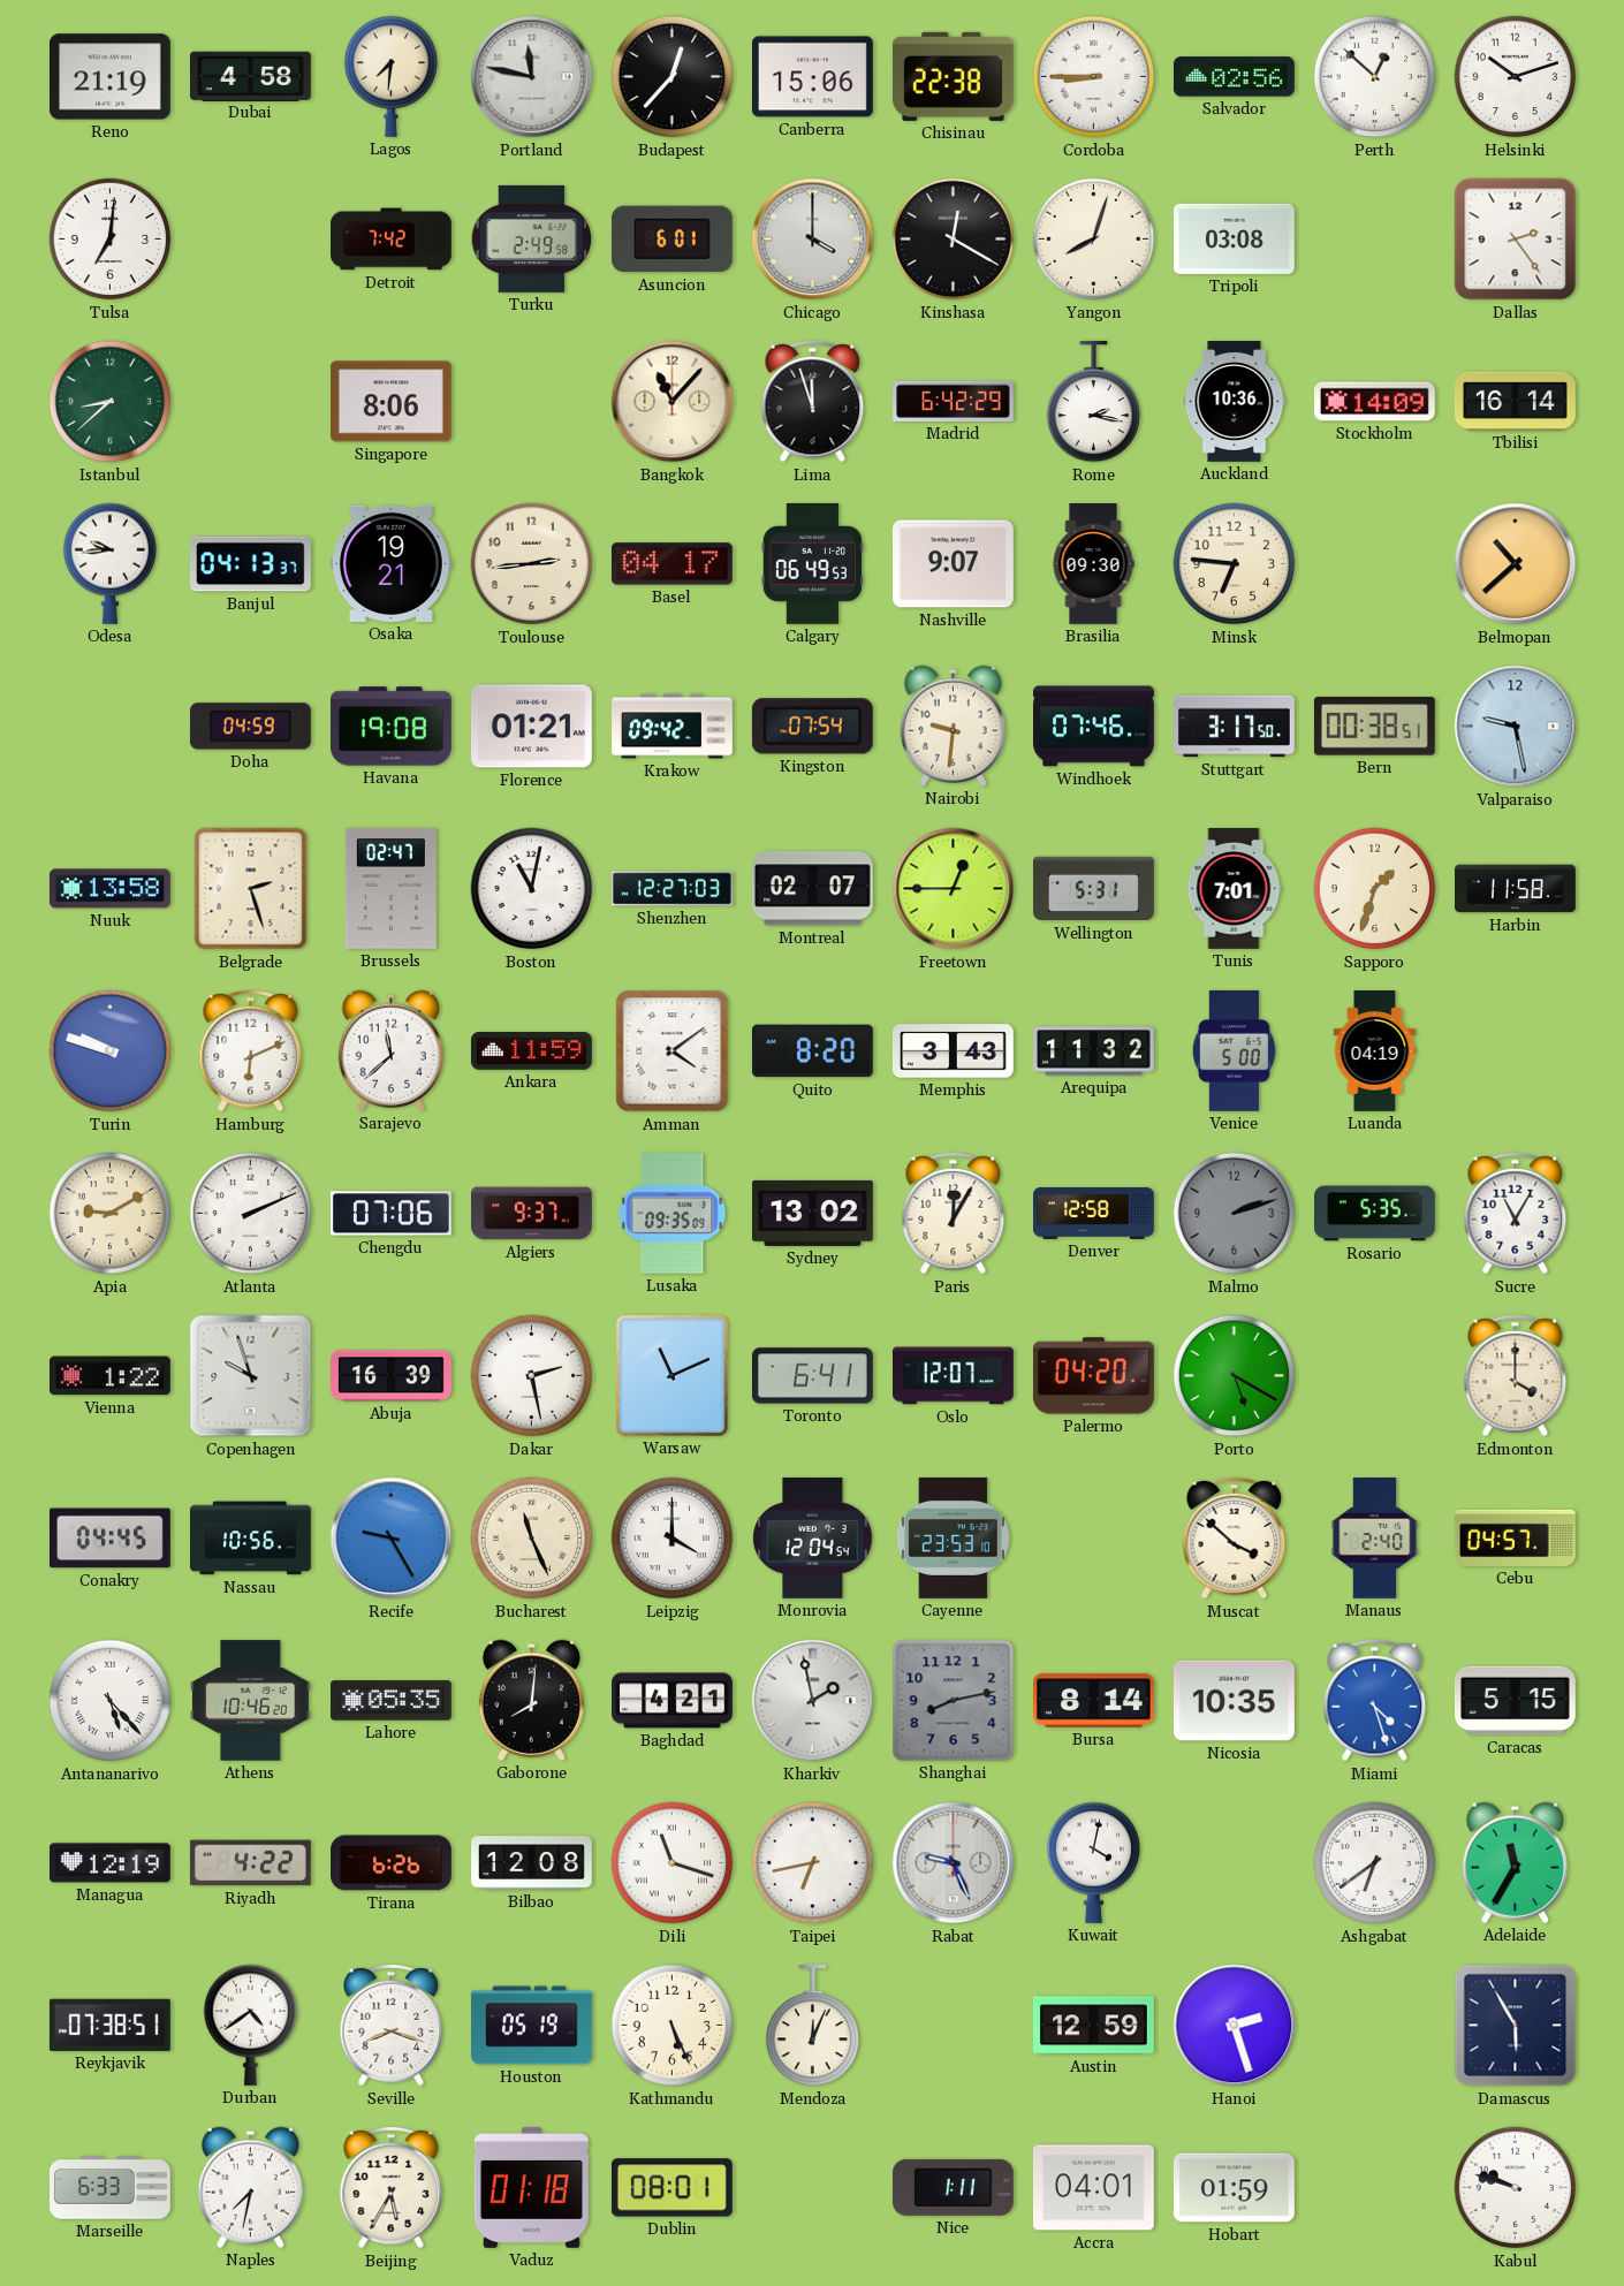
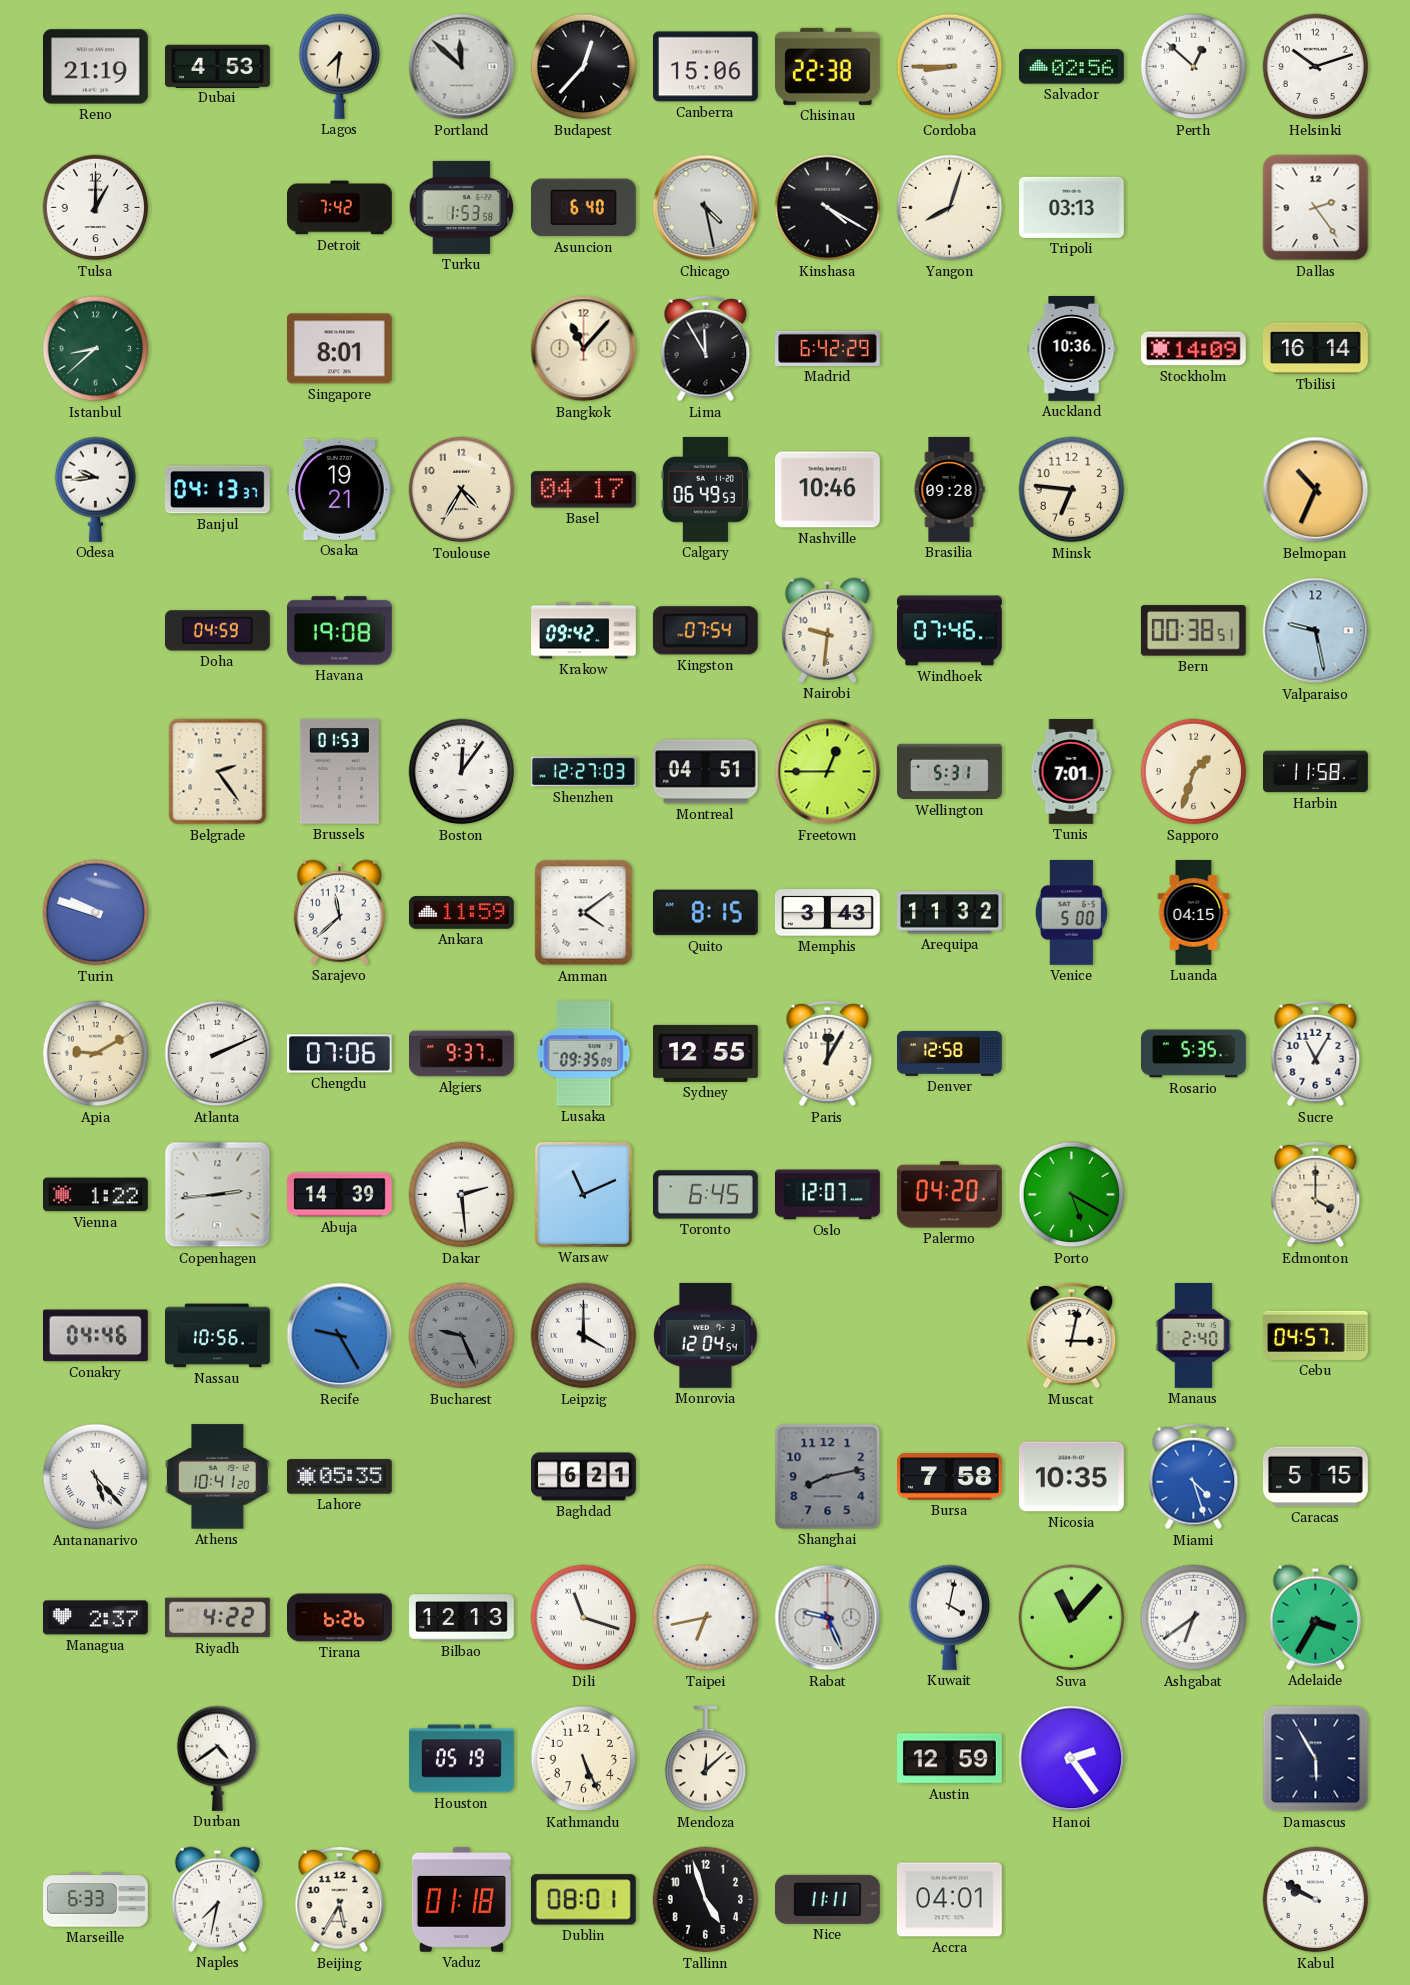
Dubai: 4:58 -> 4:53 (217, 66)
Portland: 11:47 -> 11:52 (462, 67)
Tulsa: 7:01 -> 1:00 (96, 208)
Turku: 2:49 -> 1:53 (462, 207)
Asuncion: 6:01 -> 6:40 (583, 208)
Chicago: 4:00 -> 4:28 (706, 208)
Kinshasa: 12:20 -> 4:20 (828, 208)
Tripoli: 03:08 -> 03:13 (1071, 207)
Singapore: 8:06 -> 8:01 (339, 349)
Lima: 11:57 -> 11:55 (706, 349)
Rome: 2:17 -> none (1094, 402)
Toulouse: 2:44 -> 4:35 (462, 490)
Nashville: 9:07 -> 10:46 (827, 490)
Brasilia: 09:30 -> 09:28 (949, 490)
Belmopan: 10:38 -> 10:34 (1316, 490)
Florence: 01:21 -> none (531, 727)
Stuttgart: 3:17 -> none (1235, 727)
Nuuk: 13:58 -> none (109, 889)
Belgrade: 2:27 -> 2:24 (218, 772)
Brussels: 02:47 -> 01:53 (339, 771)
Boston: 11:02 -> 12:06 (462, 772)
Montreal: 02:07 -> 04:51 (705, 772)
Hamburg: 6:11 -> none (251, 1051)
Quito: 8:20 -> 8:15 (705, 913)
Luanda: 04:19 -> 04:15 (1194, 913)
Sydney: 13:02 -> 12:55 (706, 1053)
Malmo: 2:12 -> none (1235, 1214)
Copenhagen: 9:57 -> 2:44 (218, 1195)
Abuja: 16:39 -> 14:39 (340, 1195)
Dakar: 2:28 -> 2:29 (462, 1195)
Toronto: 6:41 -> 6:45 (705, 1195)
Conakry: 04:45 -> 04:46 (95, 1336)
Bucharest: 11:26 -> 9:26 (462, 1336)
Bucharest dial: cream -> grey (462, 1336)
Cayenne: 23:53 -> none (953, 1537)
Muscat: 3:52 -> 3:02 (1072, 1336)
Athens: 10:46 -> 10:41 (217, 1477)
Gaborone: 8:01 -> none (531, 1700)
Baghdad: 4:21 -> 6:21 (584, 1477)
Kharkiv: 1:58 -> none (813, 1701)
Bursa: 8:14 -> 7:58 (950, 1477)
Managua: 12:19 -> 2:37 (95, 1618)
Bilbao: 12:08 -> 12:13 (462, 1618)
Suva: none -> 11:07 (1072, 1618)
Adelaide: 11:35 -> 3:35 (1315, 1617)
Reykjavik: 07:38 -> none (109, 2025)
Seville: 8:18 -> none (392, 2026)
Mendoza: 12:04 -> 12:08 (706, 1759)
Hanoi: 2:27 -> 2:24 (1072, 1759)
Tallinn: none -> 4:57 (706, 1900)
Nice: 1:11 -> 11:11 (827, 1899)
Hobart: 01:59 -> none (1234, 2188)
Kabul: 9:48 -> 9:50 (1316, 1900)
